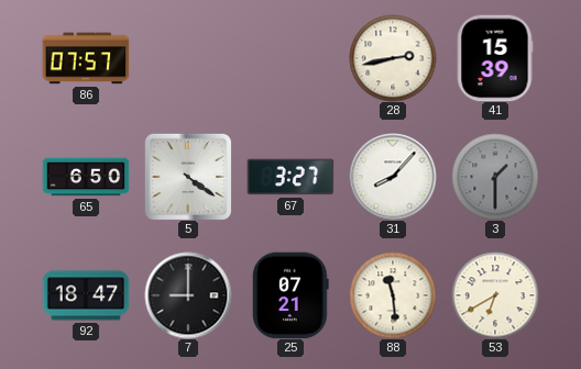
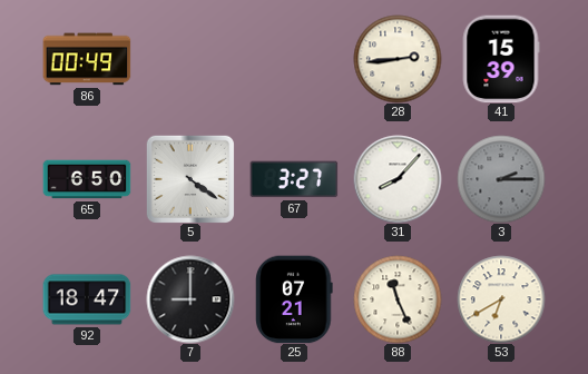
86: 07:57 -> 00:49 (87, 59)
28: 2:43 -> 2:44 (398, 59)
3: 1:30 -> 2:15 (501, 179)
88: 11:29 -> 11:26 (398, 299)
